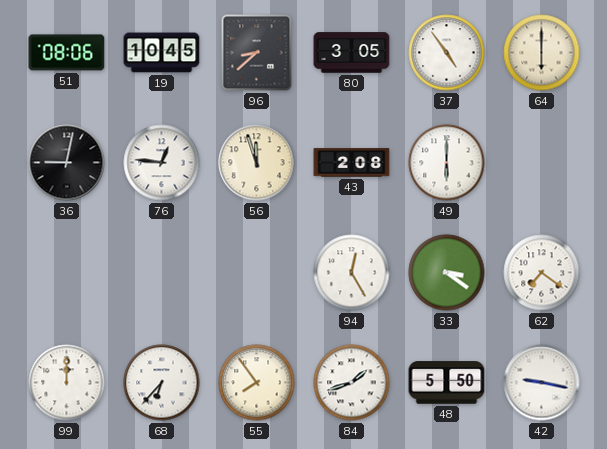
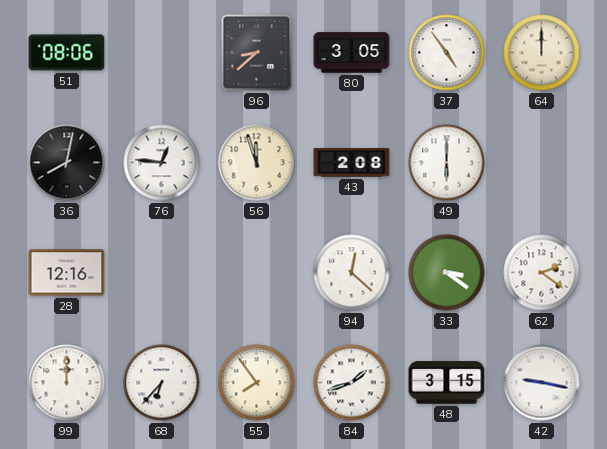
19: 10:45 -> none (162, 53)
64: 6:00 -> 12:00 (542, 53)
36: 9:02 -> 8:02 (67, 163)
28: none -> 12:16 (67, 273)
94: 12:25 -> 12:22 (352, 273)
62: 7:21 -> 2:21 (542, 273)
48: 5:50 -> 3:15 (447, 383)
